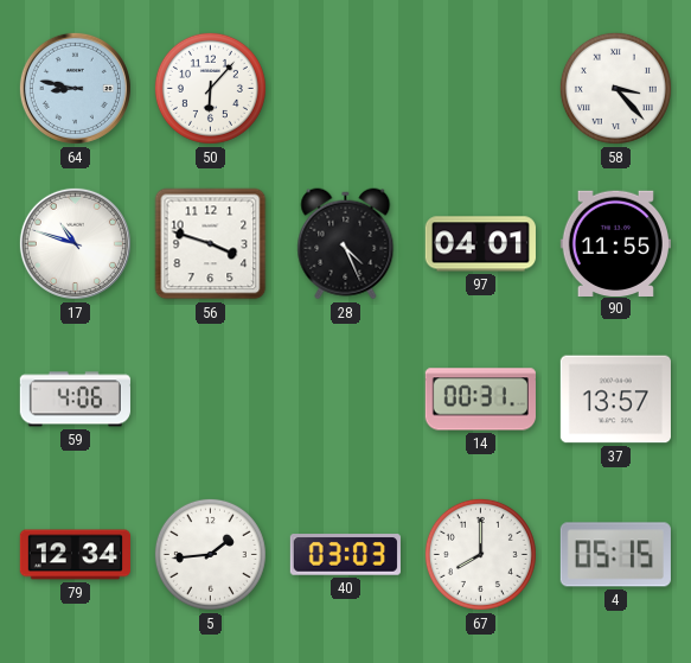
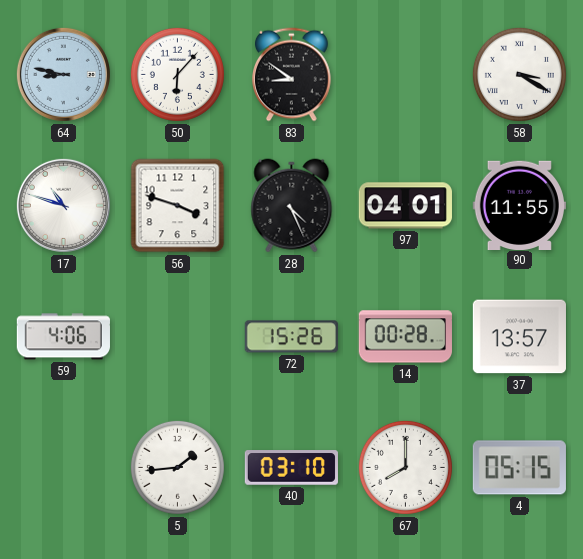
83: none -> 8:51 (292, 75)
58: 3:23 -> 3:20 (519, 74)
72: none -> 15:26 (291, 337)
14: 00:31 -> 00:28 (405, 337)
79: 12:34 -> none (75, 555)
40: 03:03 -> 03:10 (291, 468)
